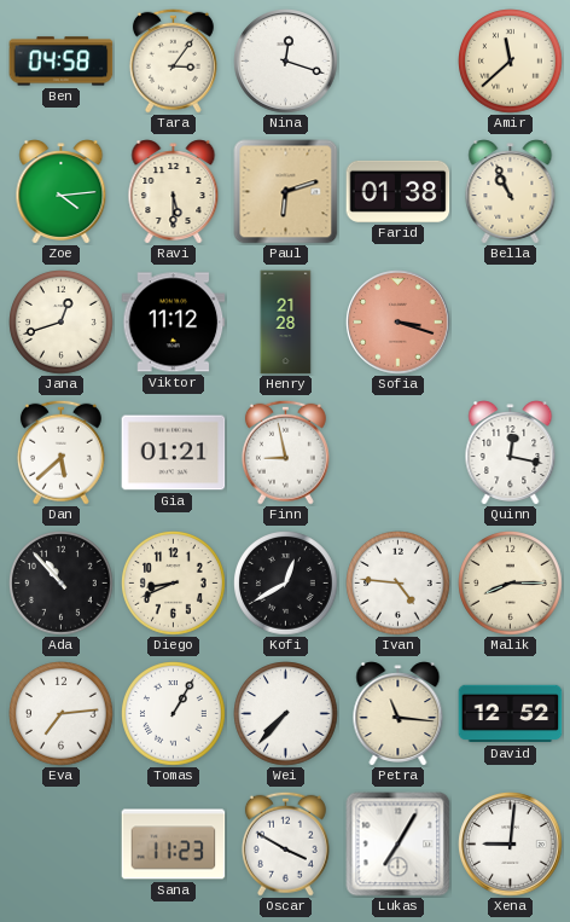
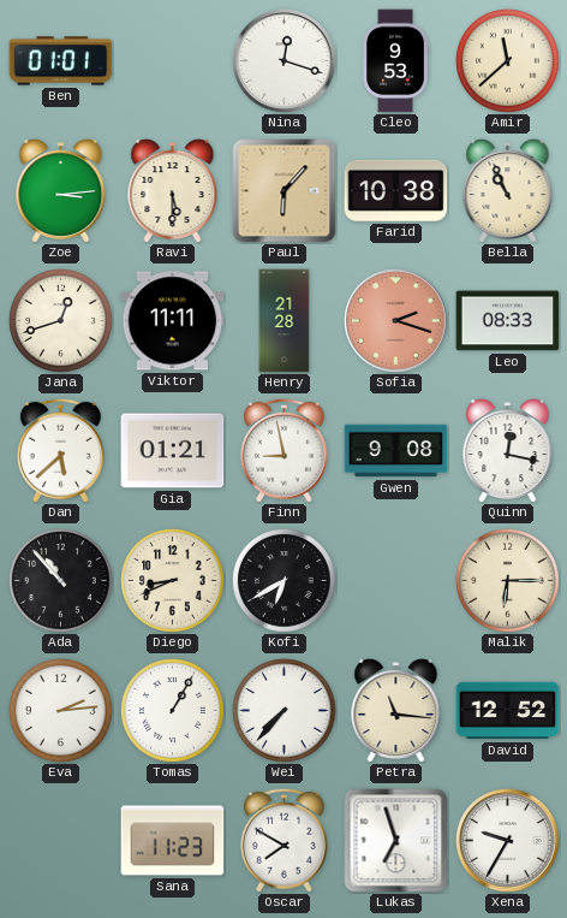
Ben: 04:58 -> 01:01 (61, 61)
Tara: 3:06 -> none (173, 60)
Cleo: none -> 9:53 (395, 61)
Zoe: 4:14 -> 3:14 (61, 191)
Paul: 6:12 -> 6:07 (285, 191)
Farid: 01:38 -> 10:38 (396, 190)
Viktor: 11:12 -> 11:11 (173, 321)
Sofia: 3:18 -> 2:18 (396, 321)
Leo: none -> 08:33 (508, 321)
Gwen: none -> 9:08 (396, 451)
Kofi: 12:40 -> 6:40 (285, 581)
Ivan: 4:46 -> none (399, 584)
Malik: 8:15 -> 6:15 (508, 581)
Eva: 7:14 -> 2:14 (61, 711)
Oscar: 3:50 -> 7:50 (283, 840)
Lukas: 7:05 -> 6:57 (396, 841)
Xena: 9:01 -> 9:35 (508, 841)
